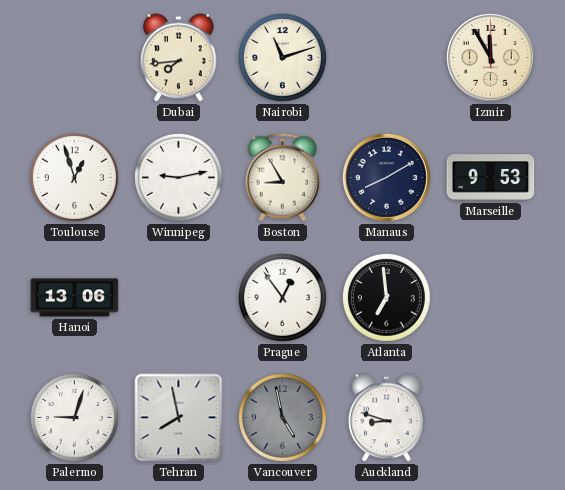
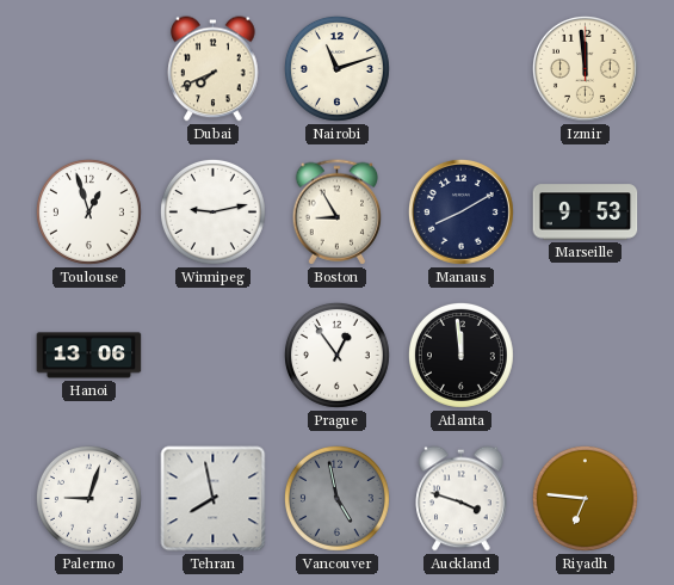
Dubai: 7:44 -> 7:41 (214, 69)
Izmir: 11:55 -> 11:59 (585, 68)
Atlanta: 6:59 -> 11:59 (460, 355)
Auckland: 8:48 -> 3:48 (462, 499)
Riyadh: none -> 6:46 (585, 498)
